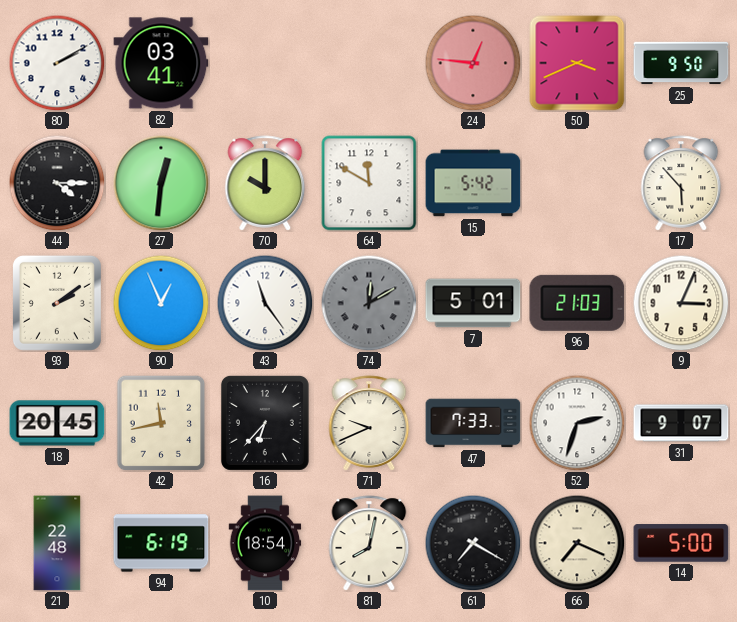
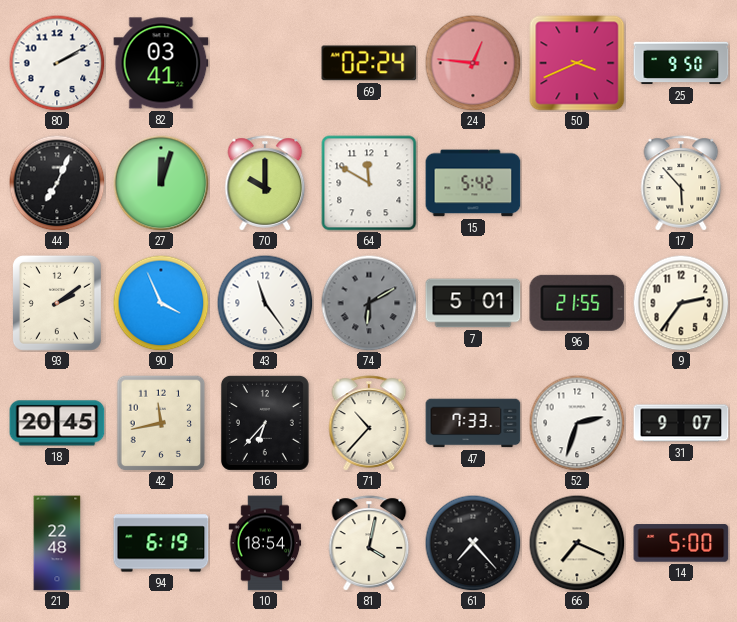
69: none -> 02:24 (369, 63)
44: 4:15 -> 7:04 (57, 183)
27: 12:31 -> 12:03 (161, 183)
90: 12:56 -> 3:56 (161, 303)
74: 12:10 -> 6:10 (369, 303)
96: 21:03 -> 21:55 (577, 303)
9: 3:04 -> 2:36 (681, 303)
71: 9:41 -> 10:37 (369, 423)
81: 8:02 -> 4:02 (369, 543)
61: 7:20 -> 7:23 (473, 543)
